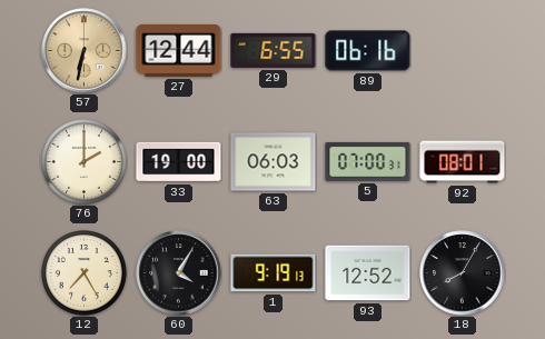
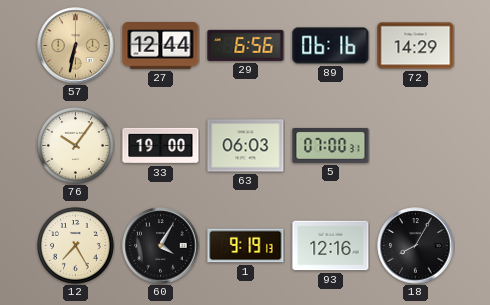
29: 6:55 -> 6:56 (246, 45)
72: none -> 14:29 (416, 46)
76: 2:00 -> 10:06 (76, 146)
92: 08:01 -> none (463, 162)
93: 12:52 -> 12:16 (331, 246)
